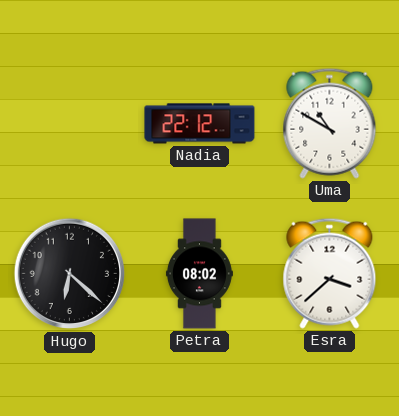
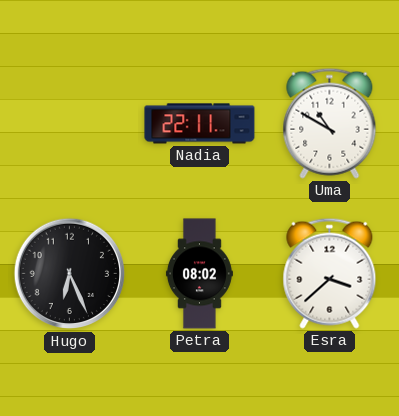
Nadia: 22:12 -> 22:11 (200, 124)
Hugo: 6:22 -> 6:26 (70, 274)
